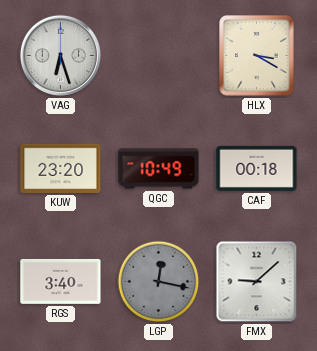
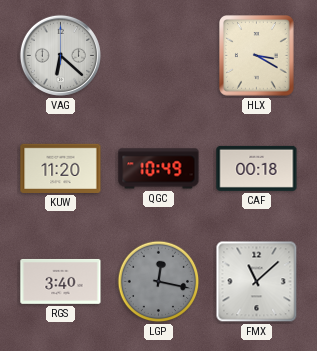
VAG: 6:27 -> 6:22 (60, 55)
KUW: 23:20 -> 11:20 (61, 168)
FMX: 9:08 -> 11:08 (257, 282)
